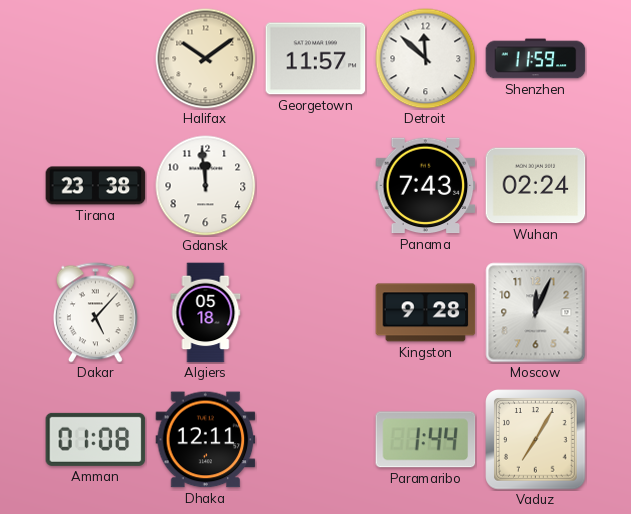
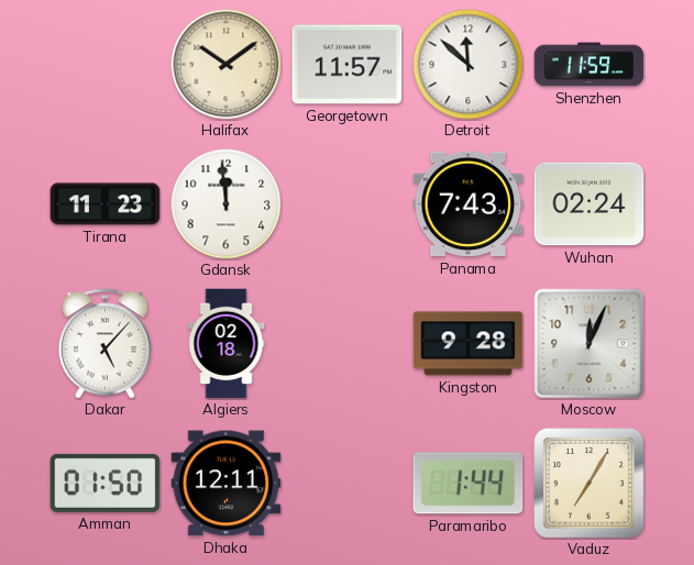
Tirana: 23:38 -> 11:23 (106, 204)
Algiers: 05:18 -> 02:18 (227, 344)
Amman: 01:08 -> 01:50 (106, 483)
